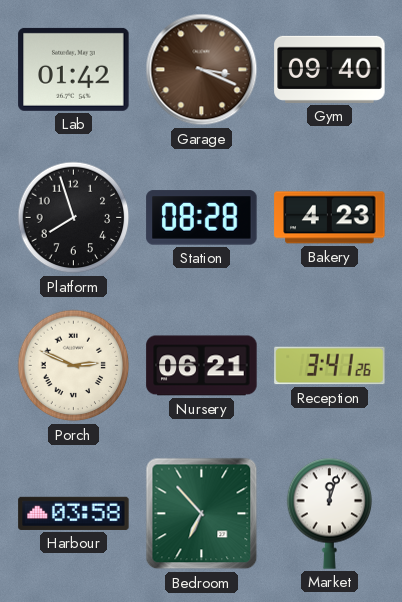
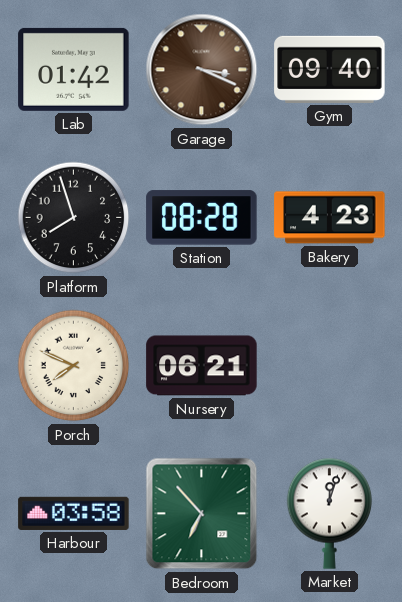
Porch: 2:49 -> 7:49 (74, 366)
Reception: 3:41 -> none (330, 366)
